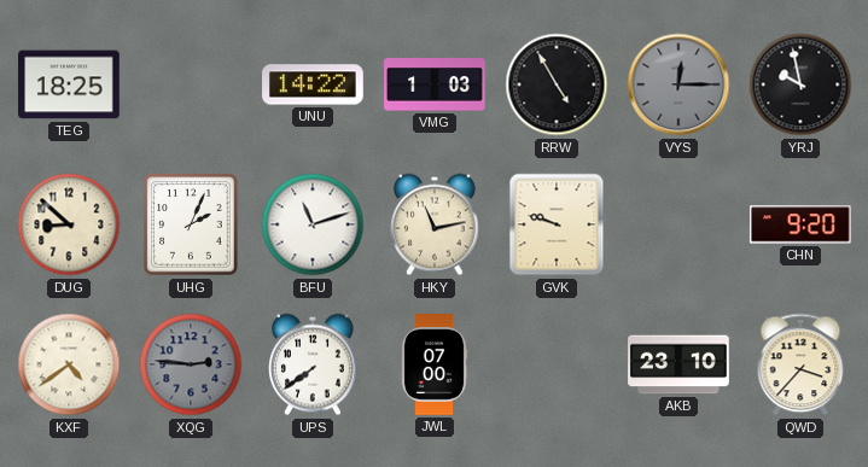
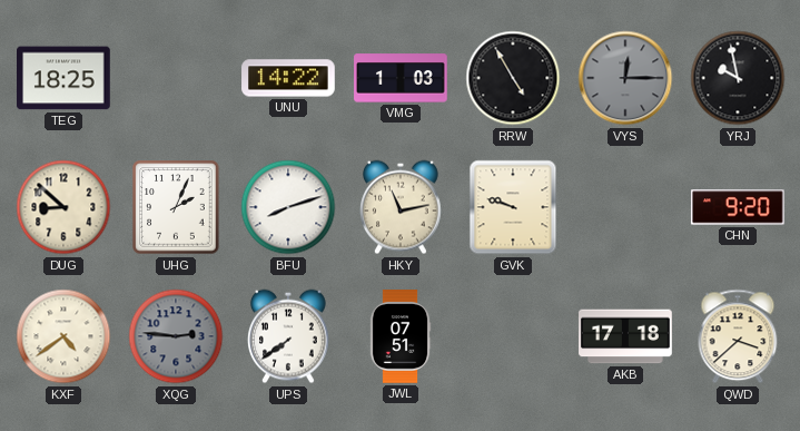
BFU: 11:12 -> 8:12 (288, 207)
JWL: 07:00 -> 07:51 (401, 336)
AKB: 23:10 -> 17:18 (625, 336)
QWD: 3:37 -> 3:38 (738, 336)
